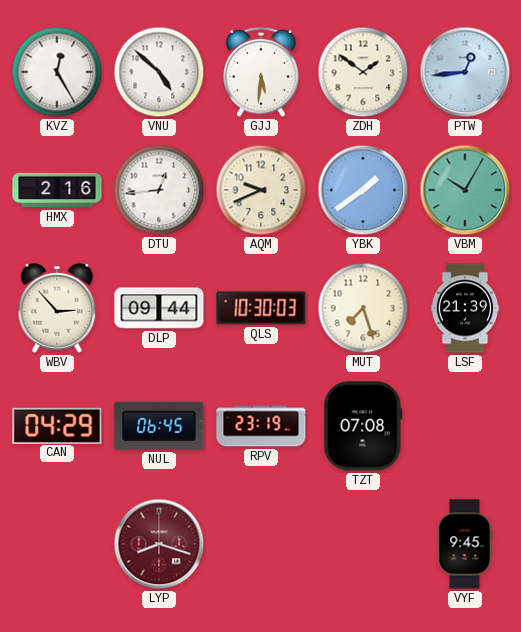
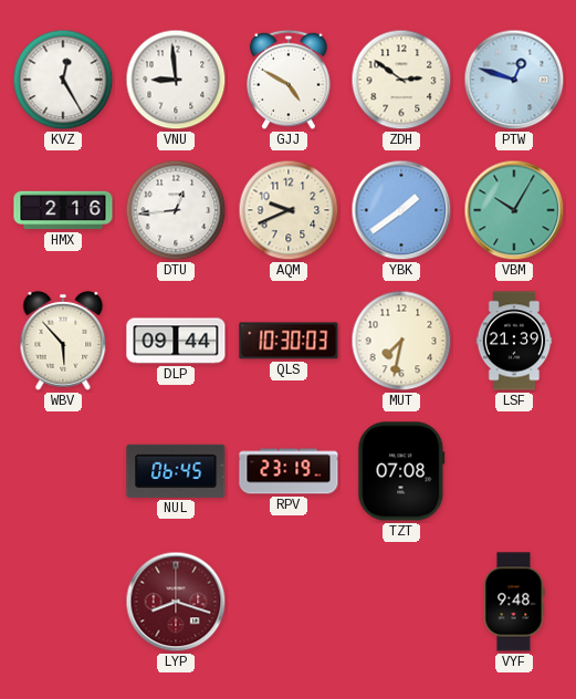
VNU: 4:52 -> 8:59 (176, 80)
GJJ: 5:31 -> 4:50 (289, 80)
ZDH: 1:51 -> 2:51 (401, 80)
PTW: 12:44 -> 12:48 (514, 80)
WBV: 2:53 -> 5:53 (63, 341)
MUT: 7:27 -> 7:32 (401, 341)
CAN: 04:29 -> none (57, 425)
VYF: 9:45 -> 9:48 (514, 602)
